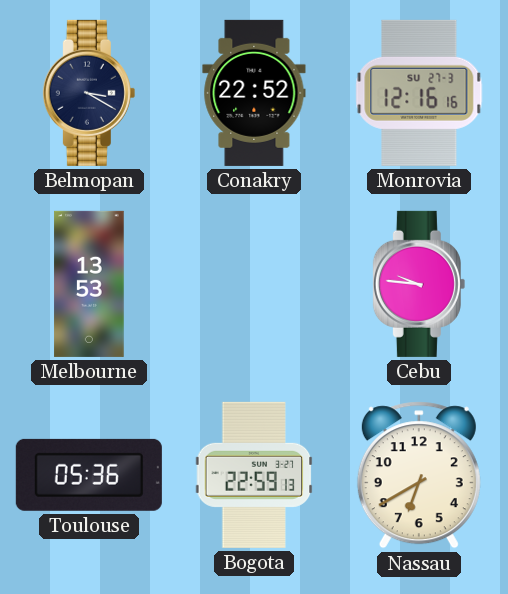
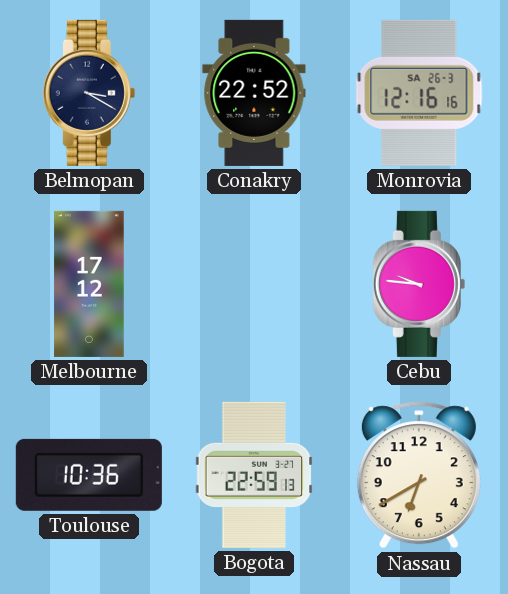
Monrovia date: SU 27-3 -> SA 26-3 (419, 93)
Melbourne: 13:53 -> 17:12 (89, 284)
Toulouse: 05:36 -> 10:36 (89, 475)
